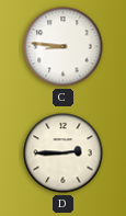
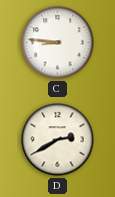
D: 2:45 -> 2:40 (58, 140)
